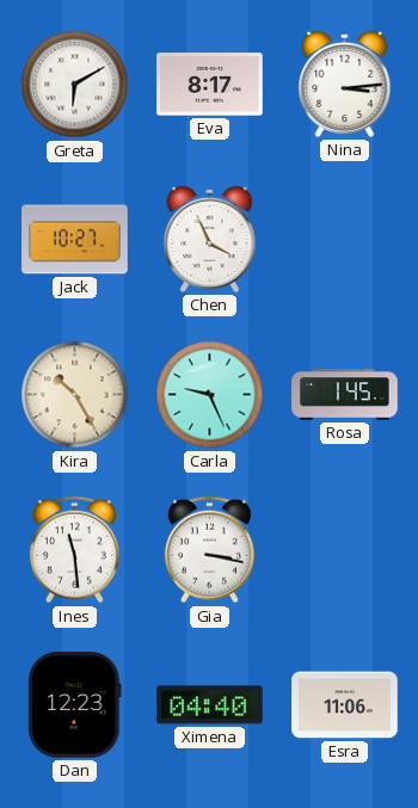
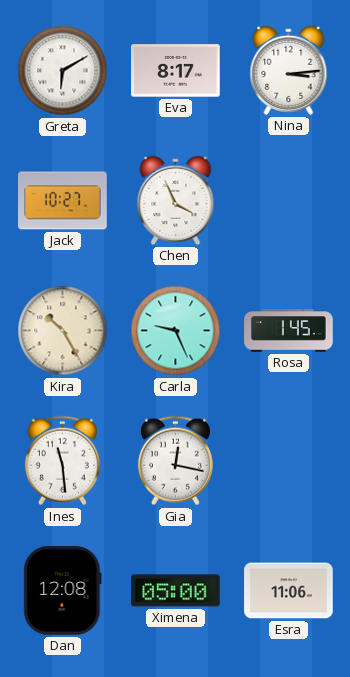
Gia: 3:17 -> 12:17 (175, 461)
Dan: 12:23 -> 12:08 (63, 591)
Ximena: 04:40 -> 05:00 (176, 591)
